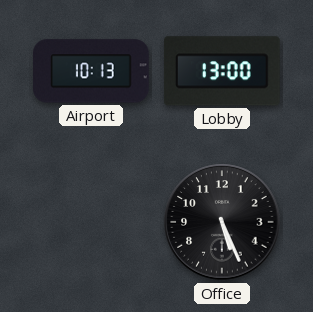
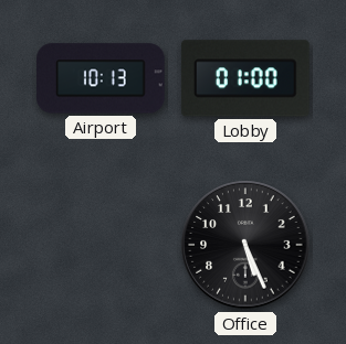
Lobby: 13:00 -> 01:00 (245, 78)
